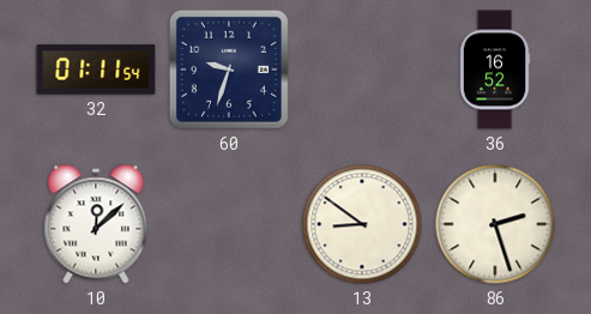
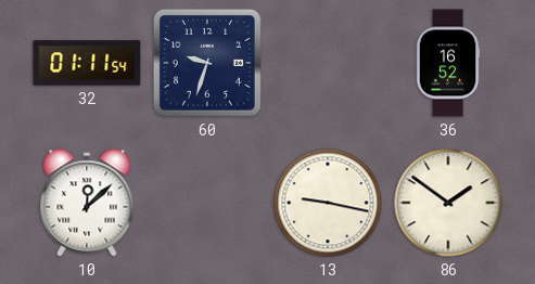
13: 8:51 -> 9:17 (328, 203)
86: 2:27 -> 1:51 (448, 203)
